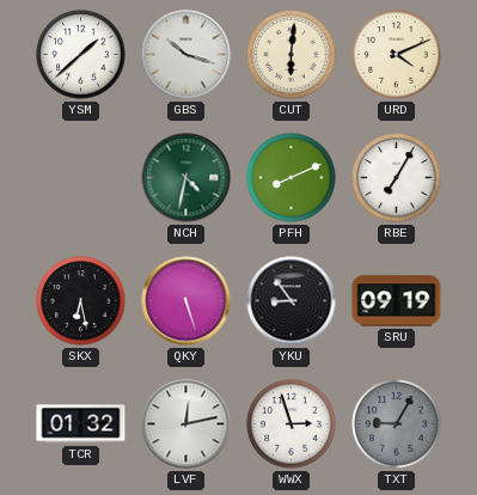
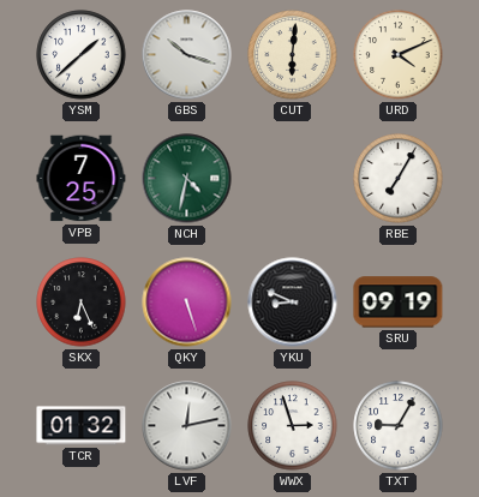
VPB: none -> 7:25 (82, 179)
PFH: 8:11 -> none (292, 178)
SKX: 6:28 -> 6:26 (82, 303)
YKU: 8:54 -> 8:49 (293, 303)
TXT dial: grey -> white (399, 426)
